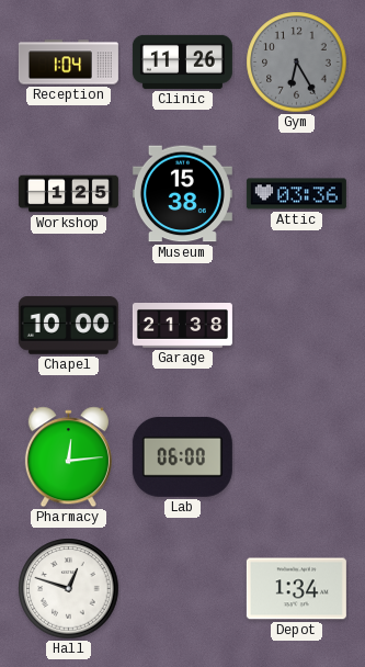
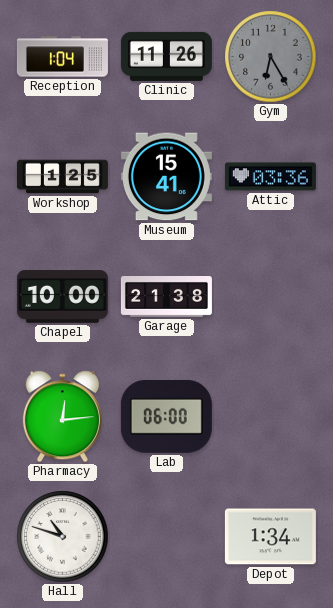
Museum: 15:38 -> 15:41 (166, 177)
Hall: 12:48 -> 10:48 (63, 537)
